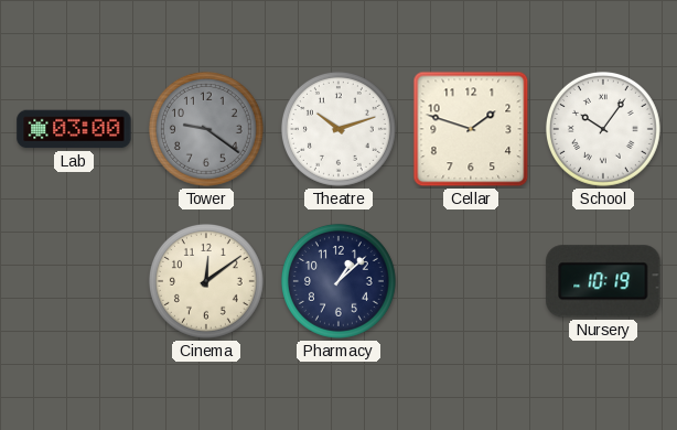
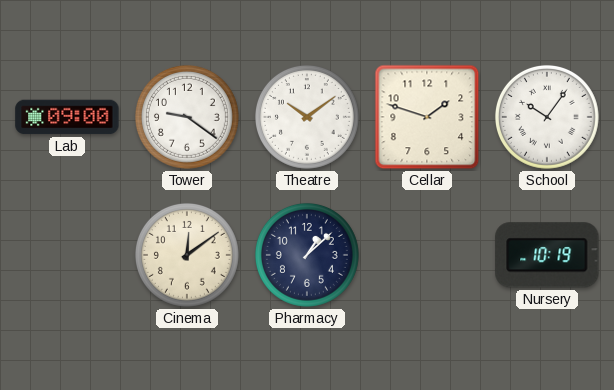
Lab: 03:00 -> 09:00 (67, 117)
Tower dial: grey -> white (187, 117)
Theatre: 10:12 -> 10:09 (307, 117)
